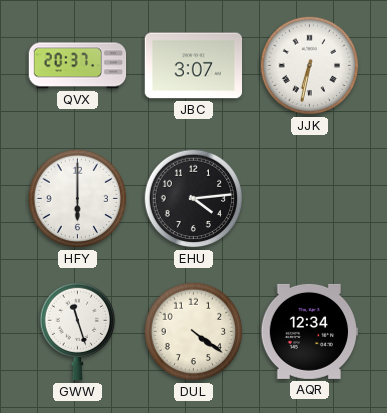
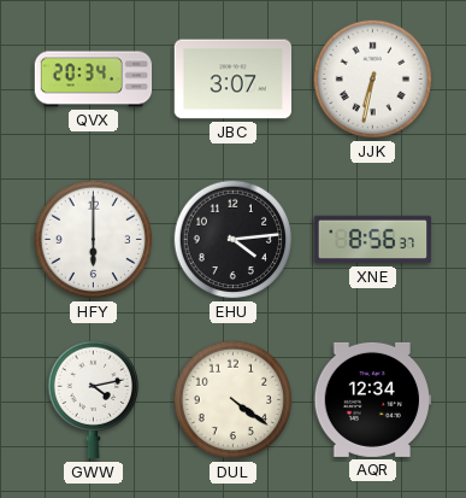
QVX: 20:37 -> 20:34 (94, 80)
XNE: none -> 8:56 (373, 240)
GWW: 11:27 -> 4:13 (93, 400)
